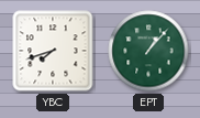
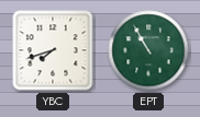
EPT: 1:07 -> 10:55 (148, 50)
